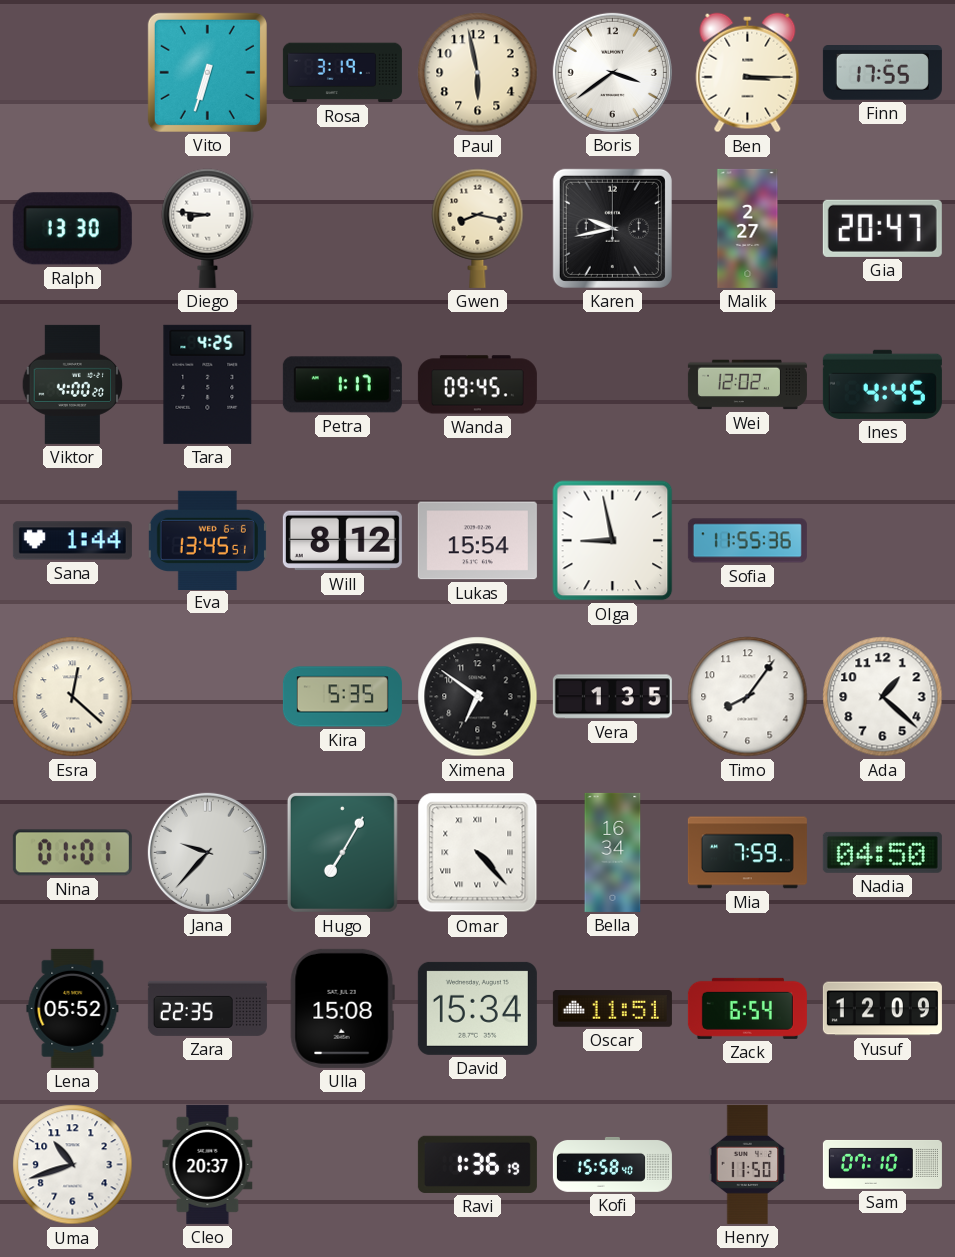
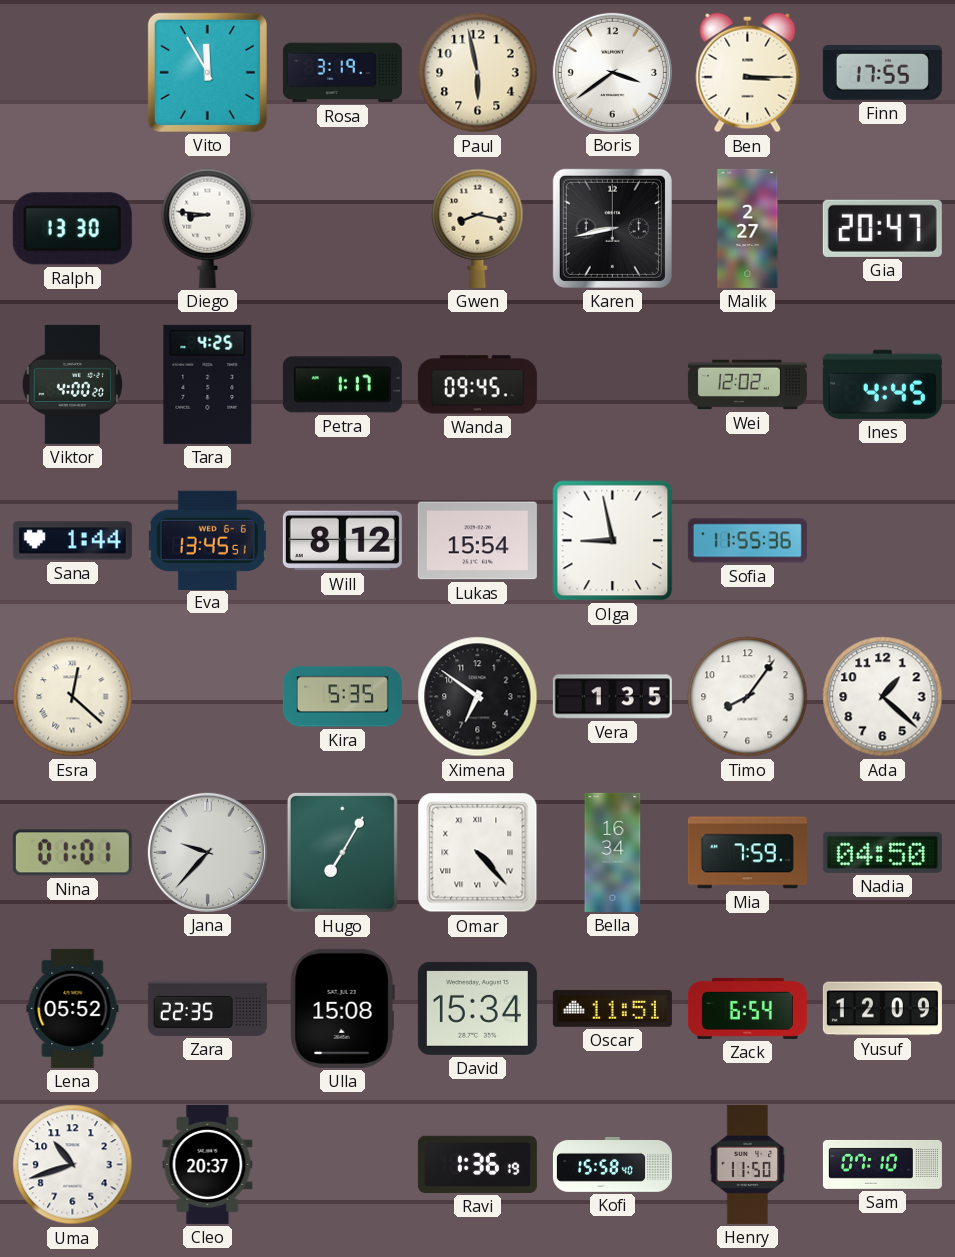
Vito: 6:33 -> 11:55 (207, 72)
Karen: 9:43 -> 8:43 (612, 228)
